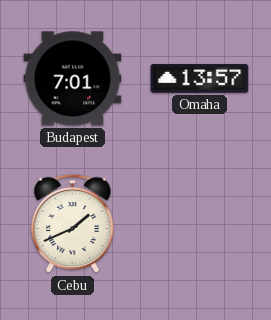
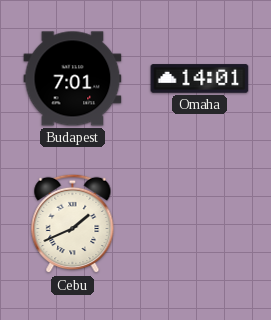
Omaha: 13:57 -> 14:01 (200, 79)
